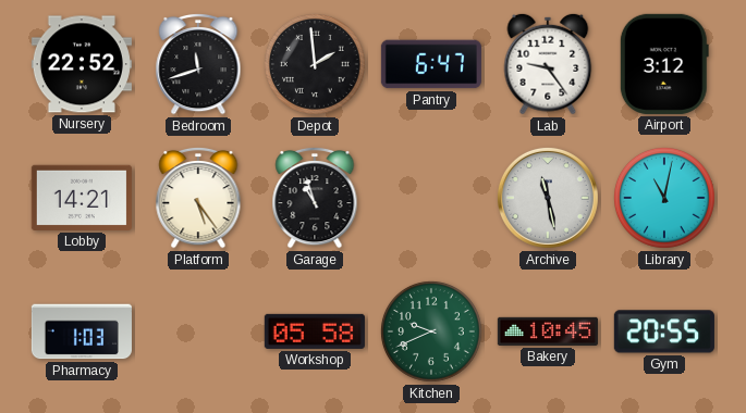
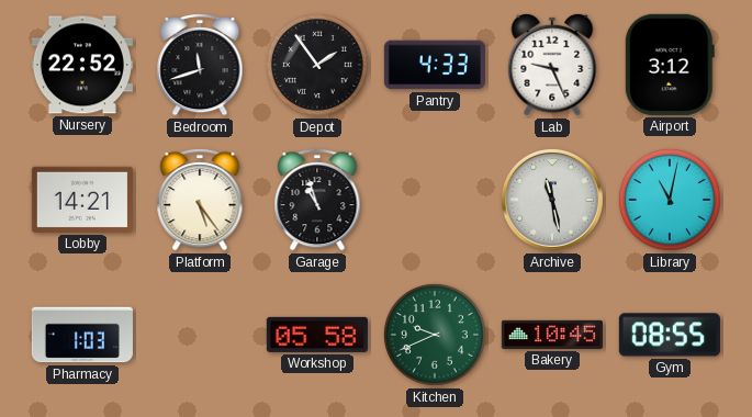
Depot: 1:59 -> 1:54 (317, 65)
Pantry: 6:47 -> 4:33 (435, 65)
Lab: 9:24 -> 9:26 (552, 65)
Gym: 20:55 -> 08:55 (670, 335)
